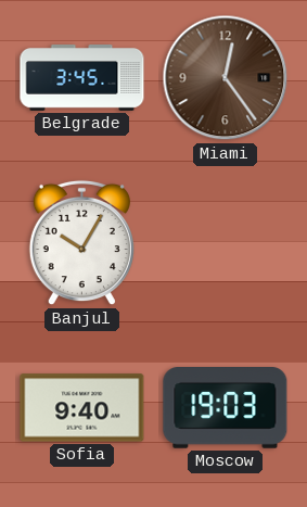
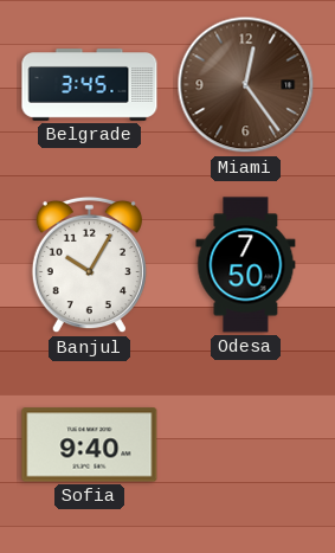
Odesa: none -> 7:50 (246, 265)
Moscow: 19:03 -> none (226, 408)
